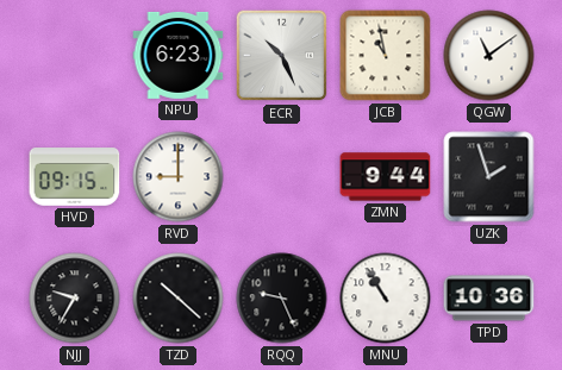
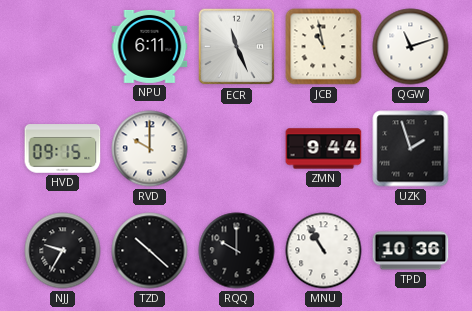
NPU: 6:23 -> 6:11 (150, 46)
ECR: 10:26 -> 11:26 (237, 47)
QGW: 11:09 -> 11:12 (411, 47)
RVD: 9:00 -> 10:00 (150, 149)
RQQ: 9:26 -> 10:00 (237, 251)
